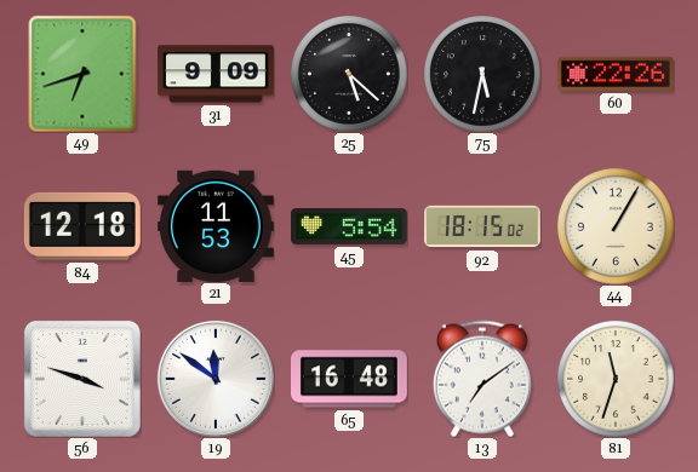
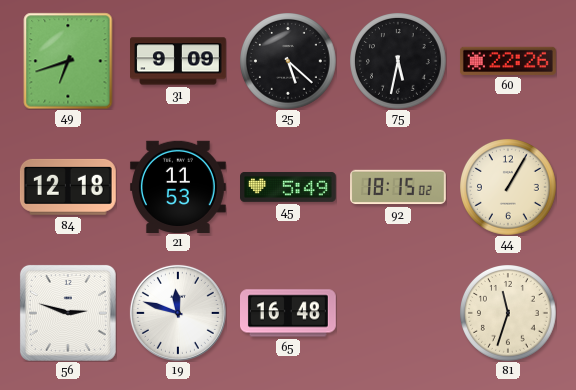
45: 5:54 -> 5:49 (289, 187)
56: 3:48 -> 2:48 (68, 313)
19: 11:51 -> 11:48 (178, 313)
13: 7:09 -> none (482, 379)
